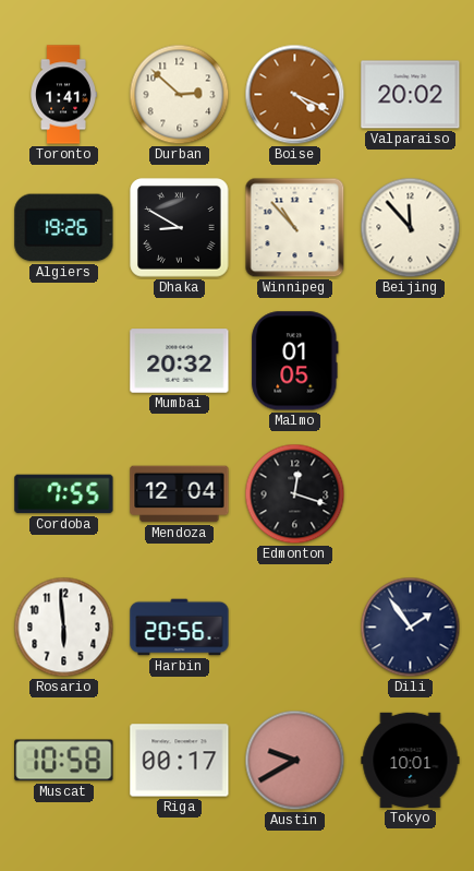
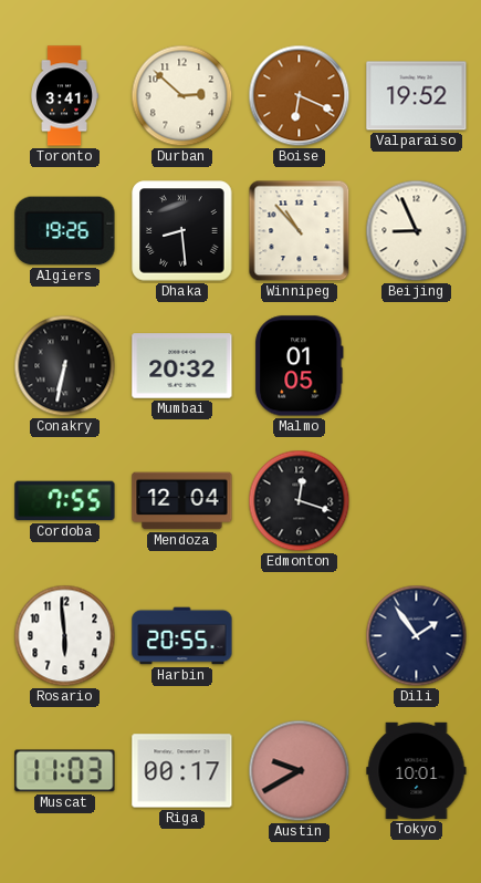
Toronto: 1:41 -> 3:41 (64, 96)
Boise: 4:19 -> 6:19 (300, 96)
Valparaiso: 20:02 -> 19:52 (417, 96)
Dhaka: 8:50 -> 8:29 (182, 231)
Beijing: 11:53 -> 8:56 (417, 231)
Conakry: none -> 6:32 (65, 366)
Harbin: 20:56 -> 20:55 (182, 636)
Muscat: 10:58 -> 11:03 (65, 771)
